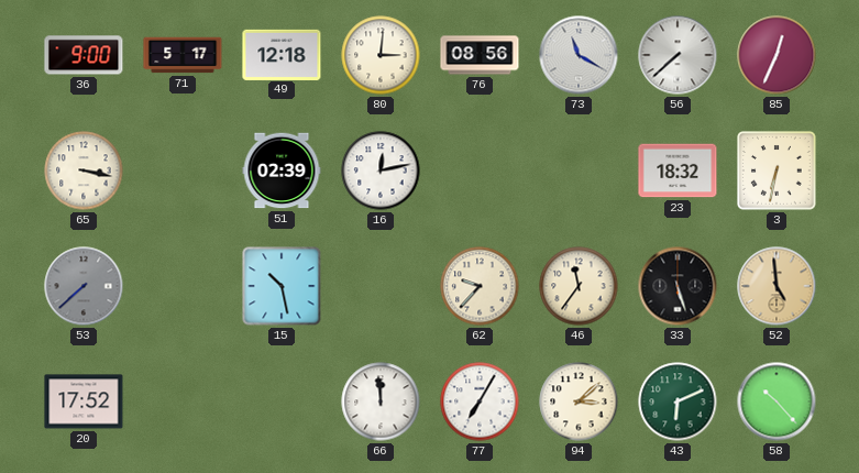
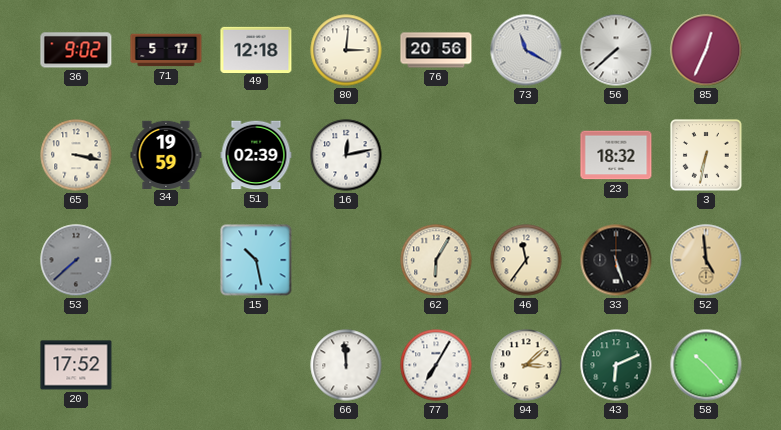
36: 9:00 -> 9:02 (76, 50)
76: 08:56 -> 20:56 (436, 50)
34: none -> 19:59 (166, 154)
62: 9:37 -> 6:05 (436, 260)
